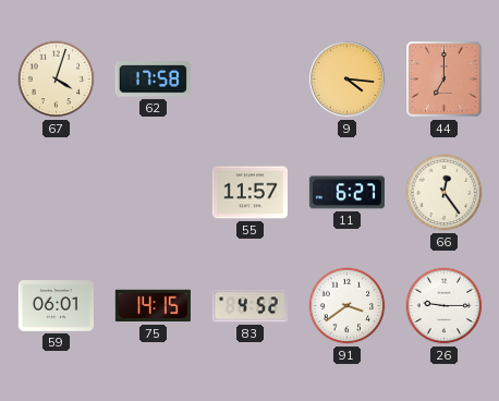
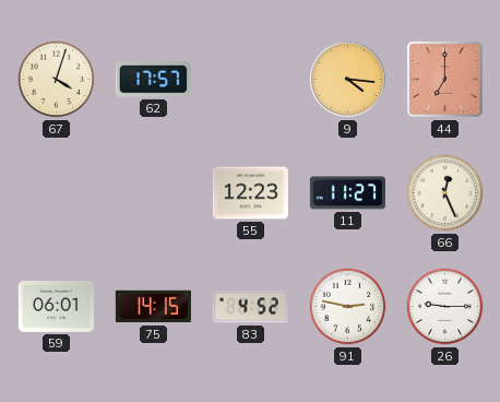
62: 17:58 -> 17:57 (153, 80)
55: 11:57 -> 12:23 (250, 193)
11: 6:27 -> 11:27 (347, 193)
66: 12:24 -> 12:26 (445, 193)
91: 3:39 -> 2:47 (348, 307)
